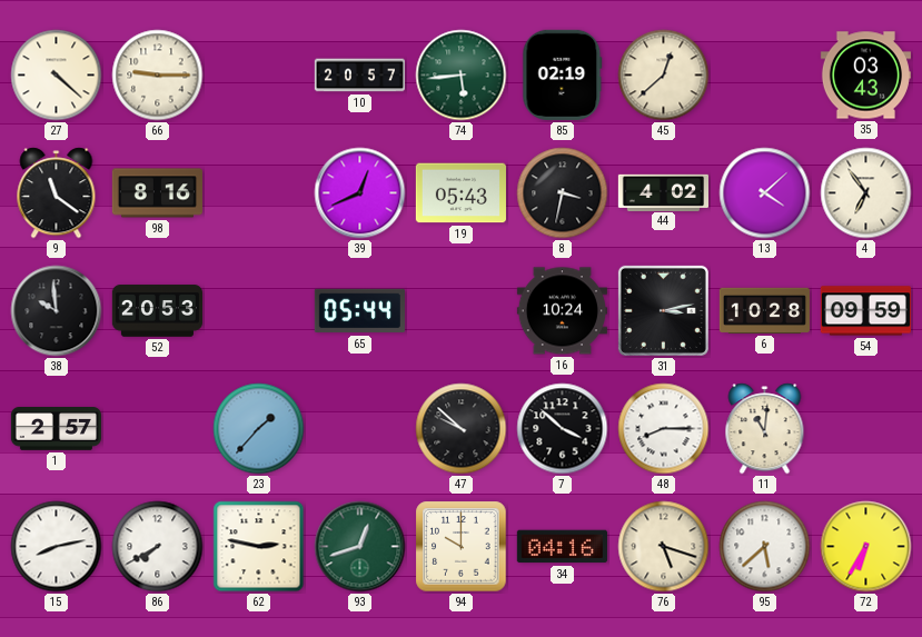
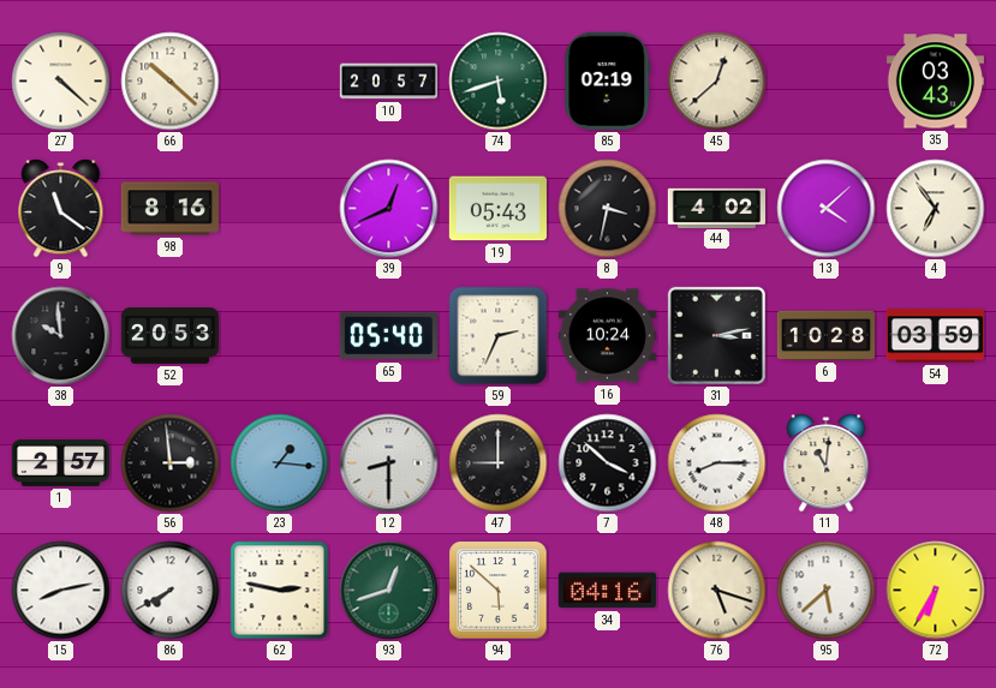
66: 9:15 -> 10:22 (171, 82)
74: 5:44 -> 5:42 (499, 82)
65: 05:44 -> 05:40 (388, 336)
59: none -> 2:34 (499, 336)
54: 09:59 -> 03:59 (935, 336)
56: none -> 2:59 (171, 463)
23: 1:37 -> 1:16 (280, 463)
12: none -> 8:30 (389, 463)
47: 9:52 -> 9:00 (499, 463)
94: 10:00 -> 5:52 (499, 591)
